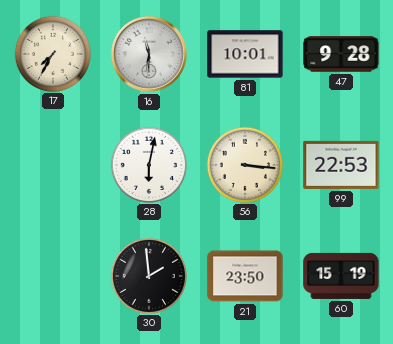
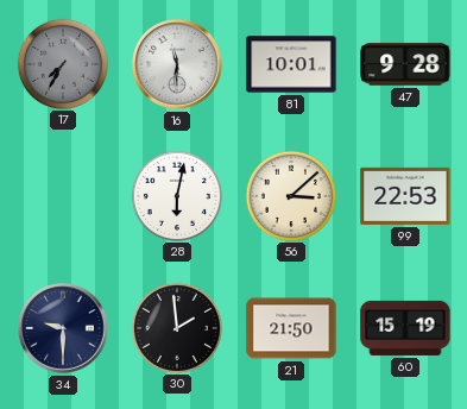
17 dial: cream -> grey (62, 63)
56: 3:16 -> 3:08 (290, 195)
34: none -> 9:30 (64, 329)
21: 23:50 -> 21:50 (291, 328)
